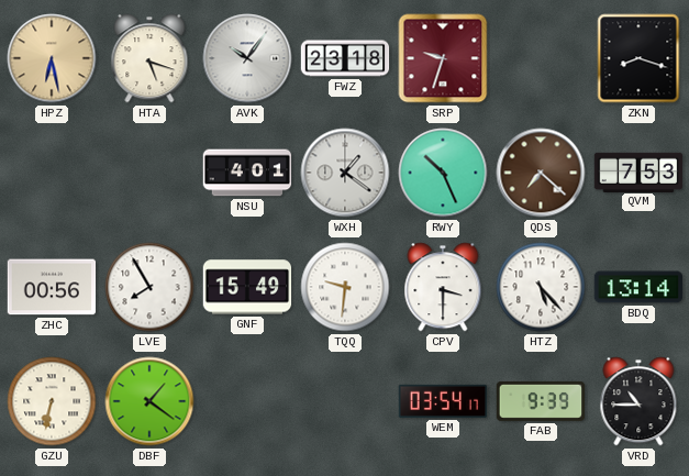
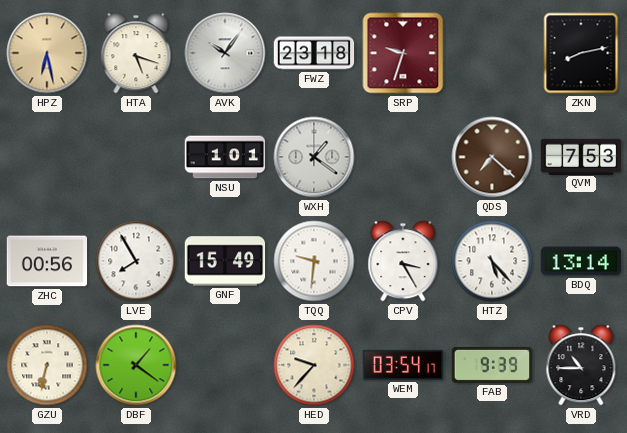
ZKN: 8:18 -> 8:13 (581, 53)
NSU: 4:01 -> 1:01 (225, 157)
RWY: 10:26 -> none (443, 173)
CPV: 3:30 -> 3:25 (403, 261)
HED: none -> 9:37 (314, 365)
